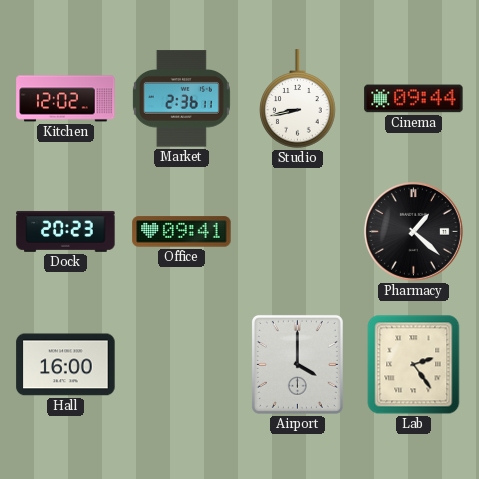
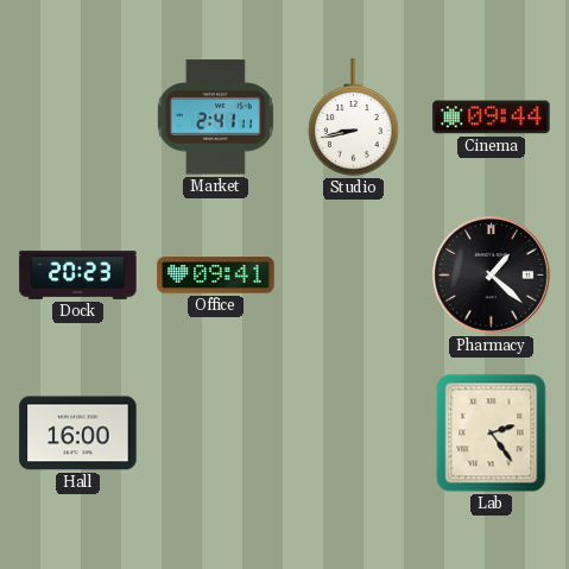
Kitchen: 12:02 -> none (66, 99)
Market: 2:36 -> 2:41 (215, 118)
Airport: 4:00 -> none (297, 364)
